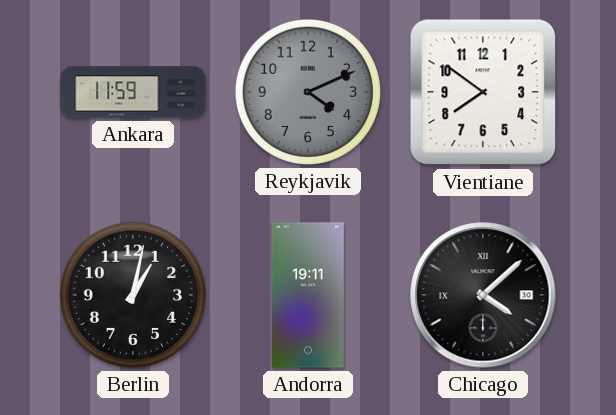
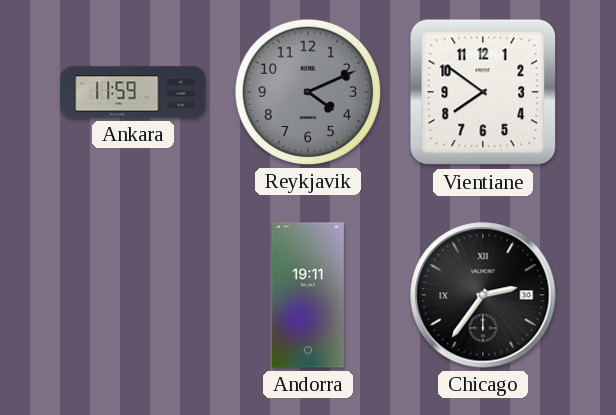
Berlin: 1:02 -> none (133, 295)
Chicago: 4:08 -> 2:36 (483, 295)
